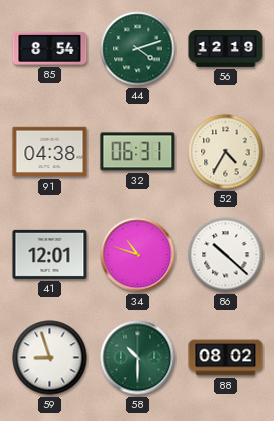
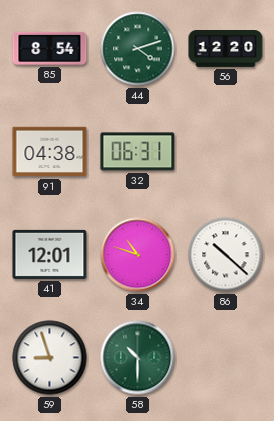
56: 12:19 -> 12:20 (226, 49)
52: 4:35 -> none (226, 152)
88: 08:02 -> none (226, 358)
